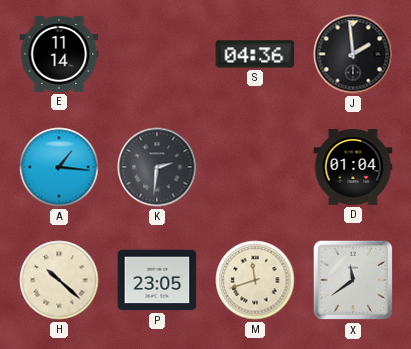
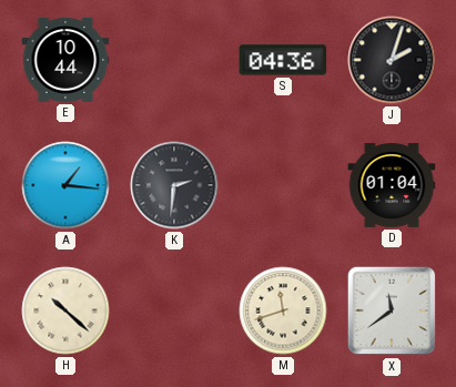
E: 11:14 -> 10:44 (65, 60)
J: 1:59 -> 2:03 (392, 60)
P: 23:05 -> none (157, 280)
